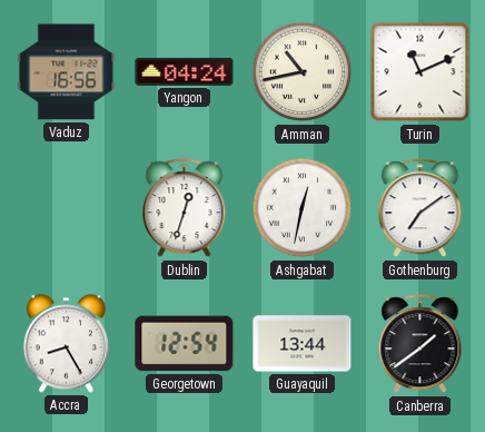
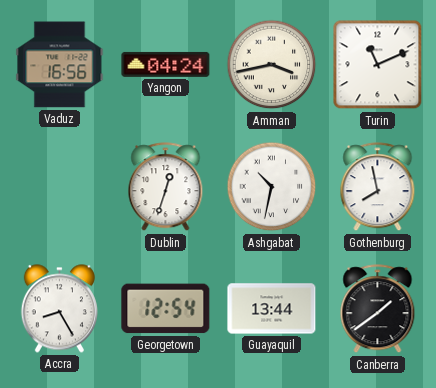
Amman: 10:43 -> 3:43 (272, 65)
Ashgabat: 12:32 -> 10:32 (272, 187)
Gothenburg: 7:09 -> 7:58 (378, 187)
